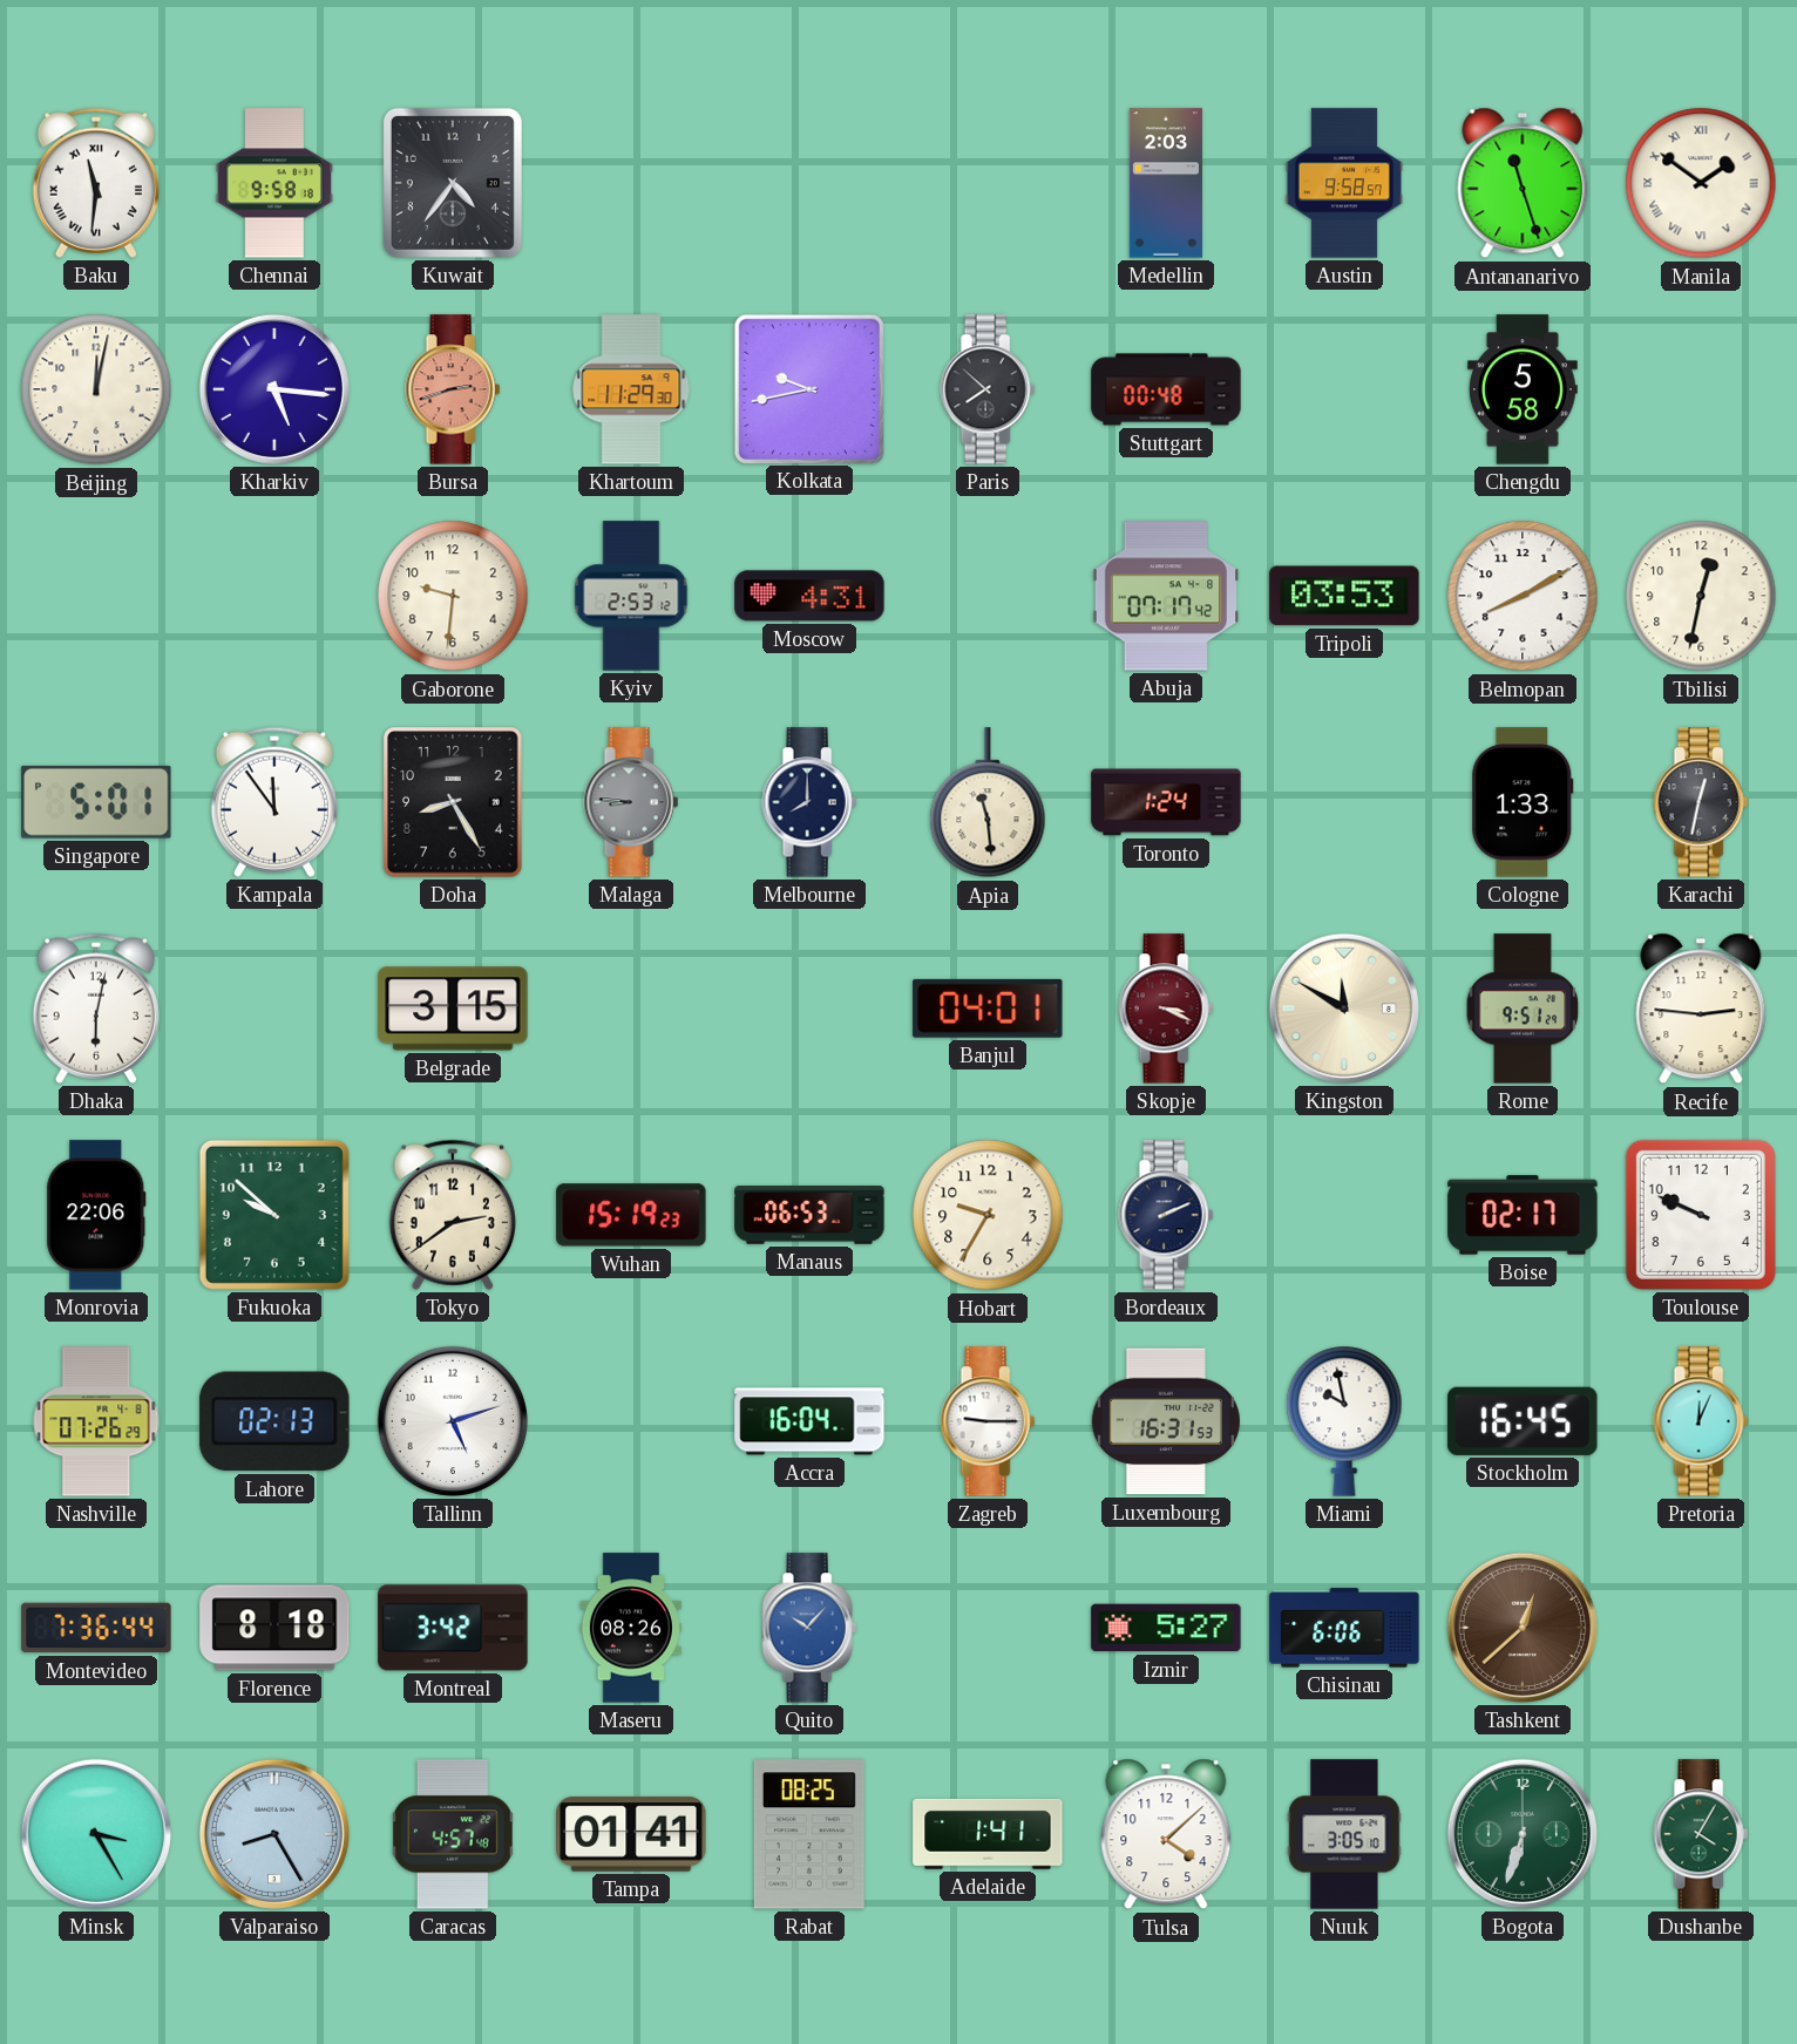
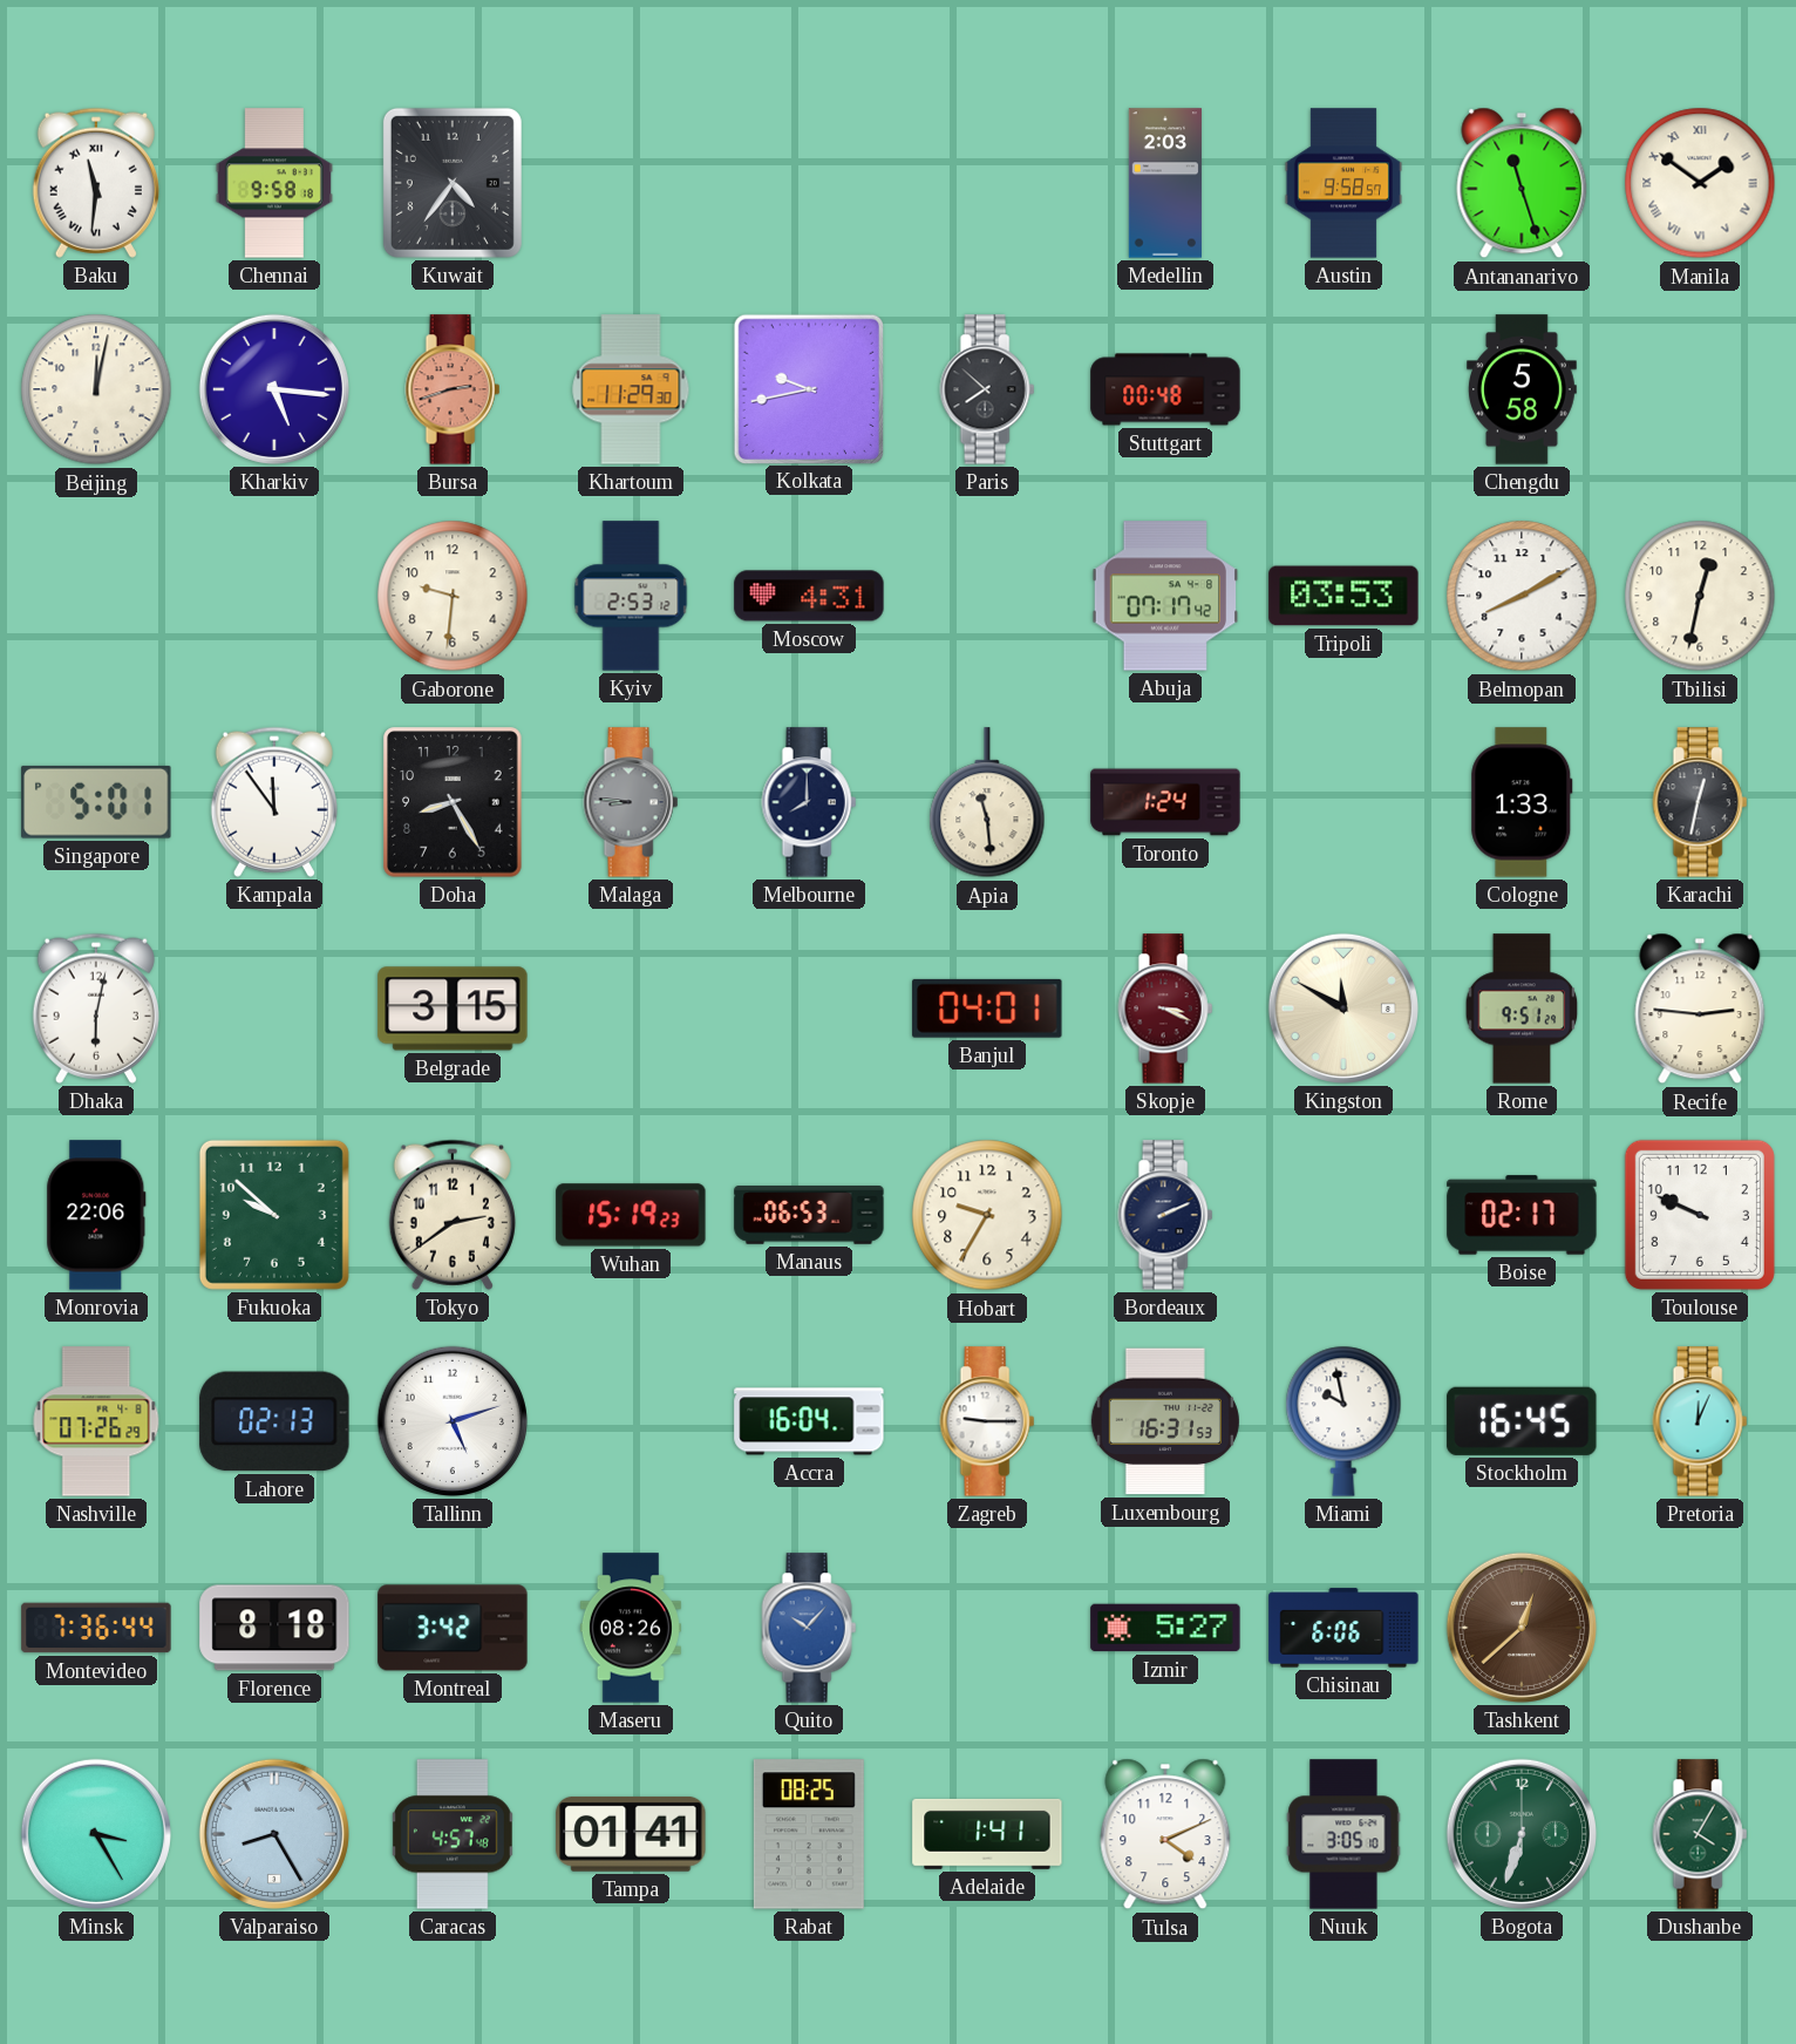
Tulsa: 4:08 -> 4:11 (1165, 1834)
